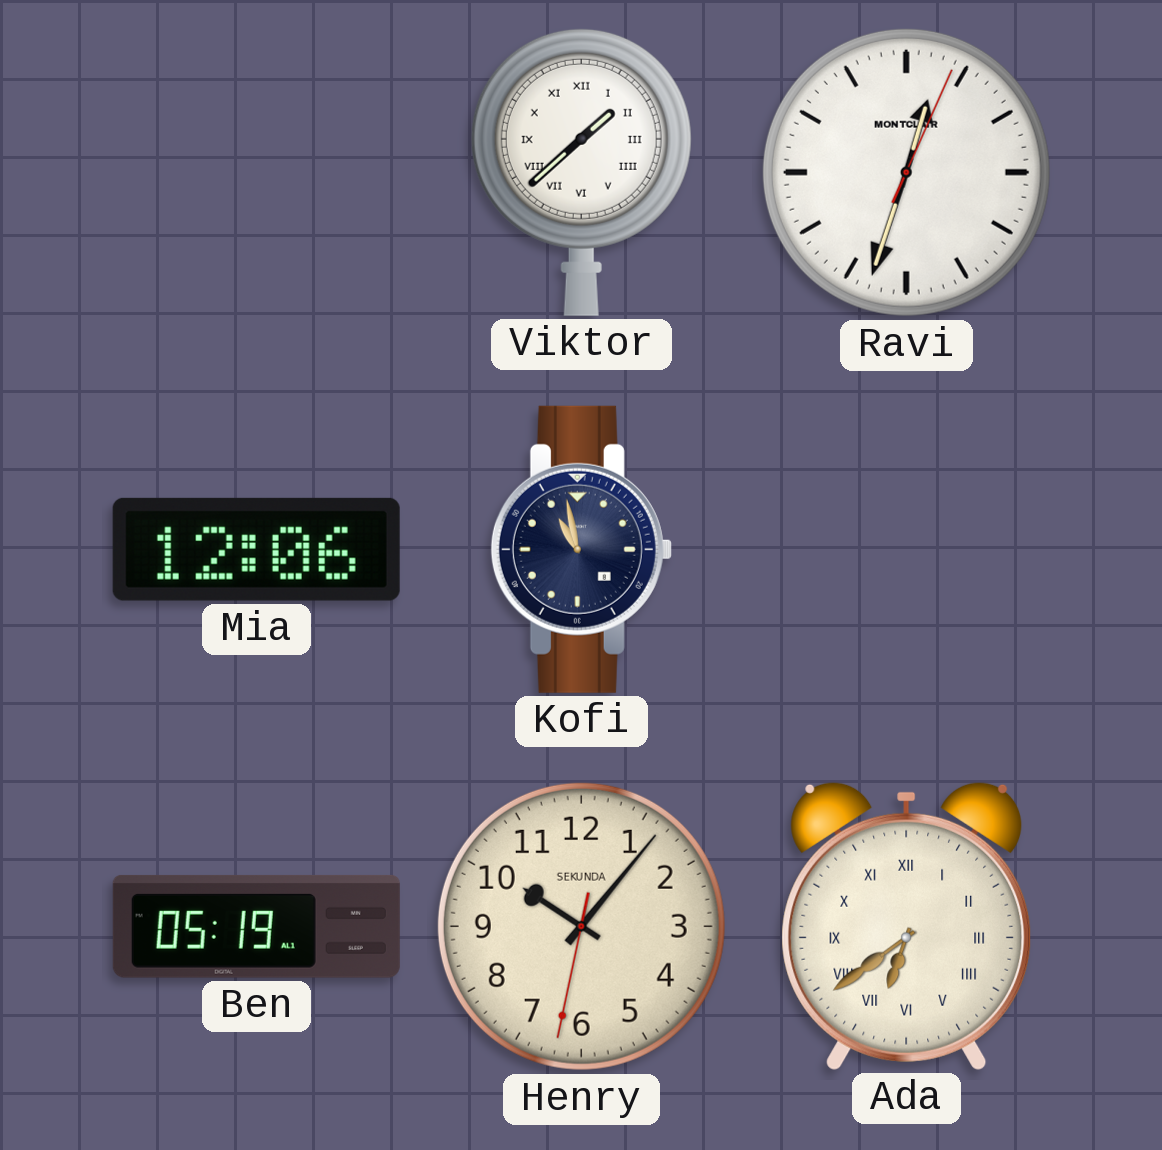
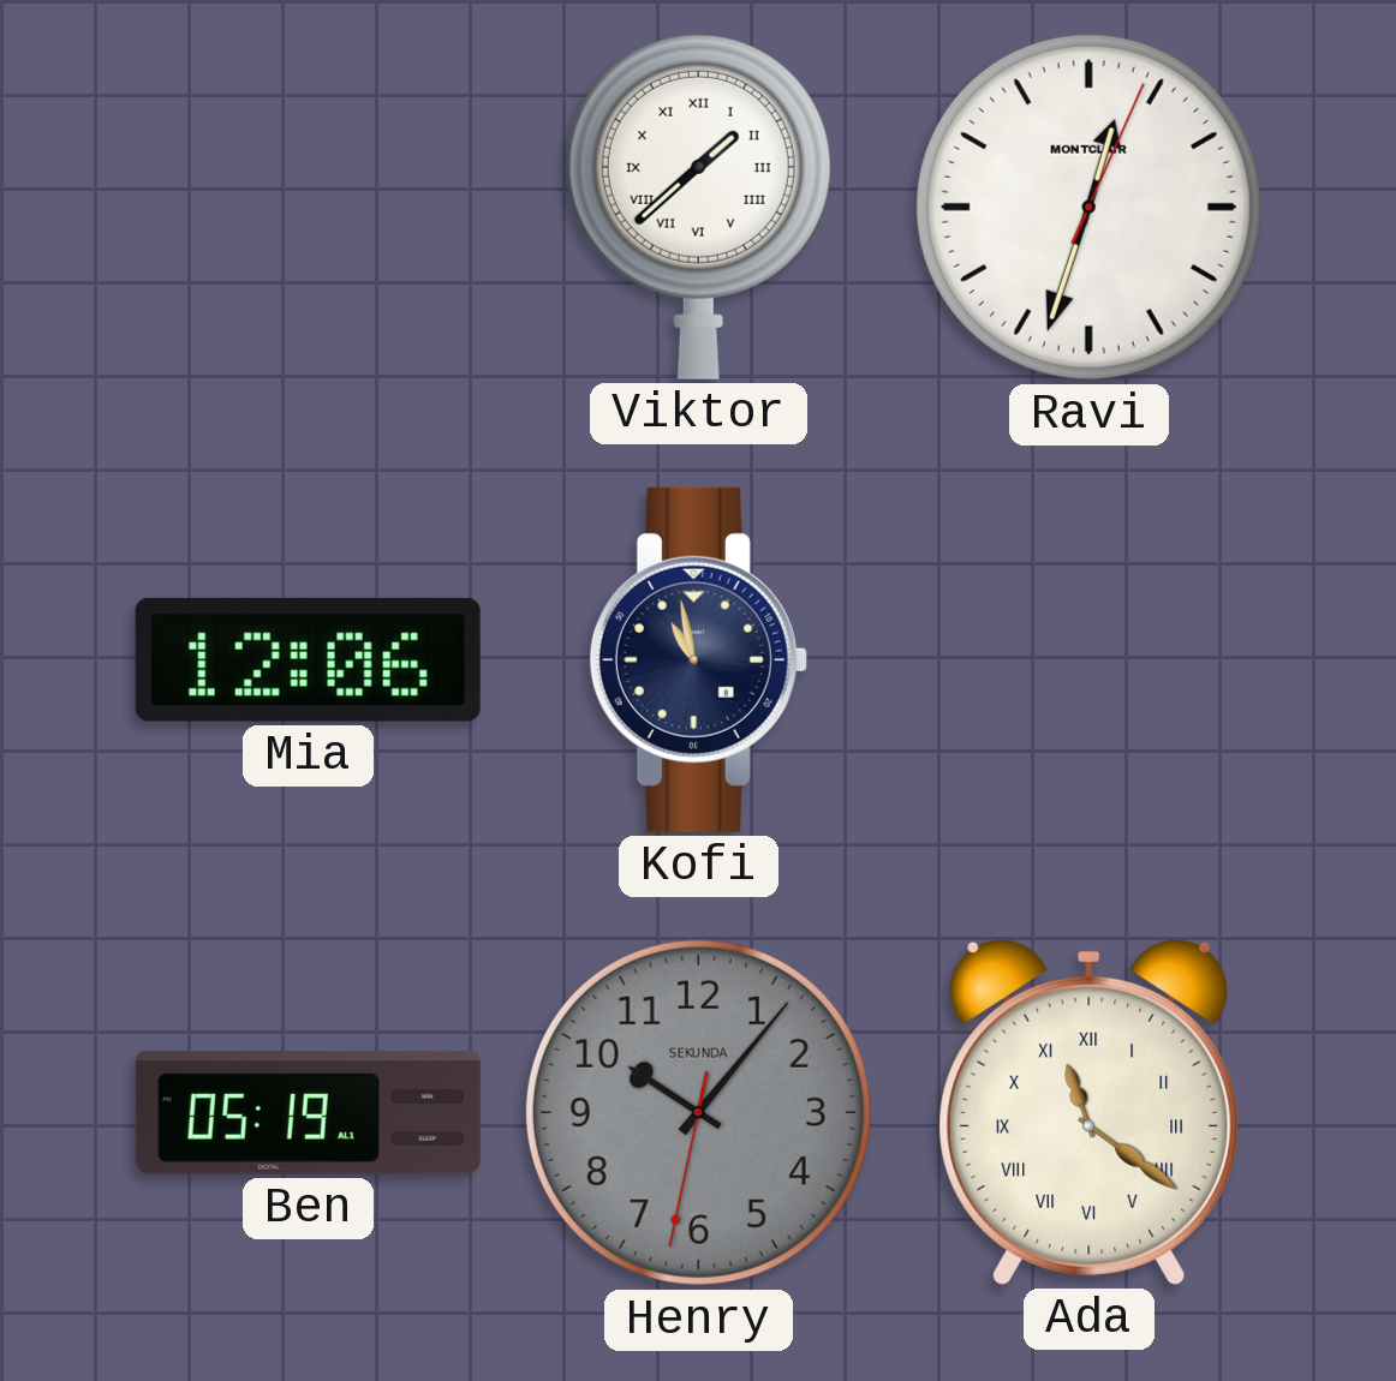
Henry dial: cream -> grey (698, 1112)
Ada: 6:39 -> 11:21 (1090, 1112)
